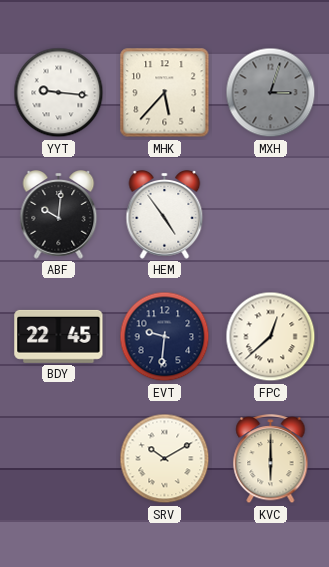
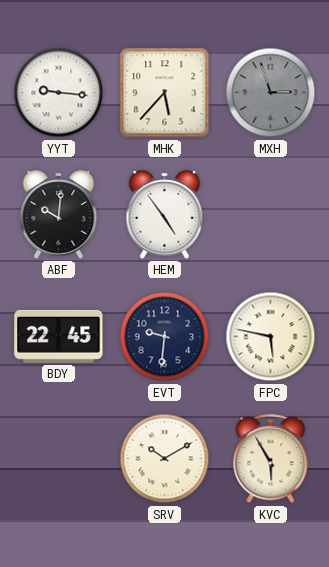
MXH: 3:03 -> 2:57 (271, 93)
FPC: 12:38 -> 5:47 (271, 337)
KVC: 6:00 -> 5:55 (271, 460)
